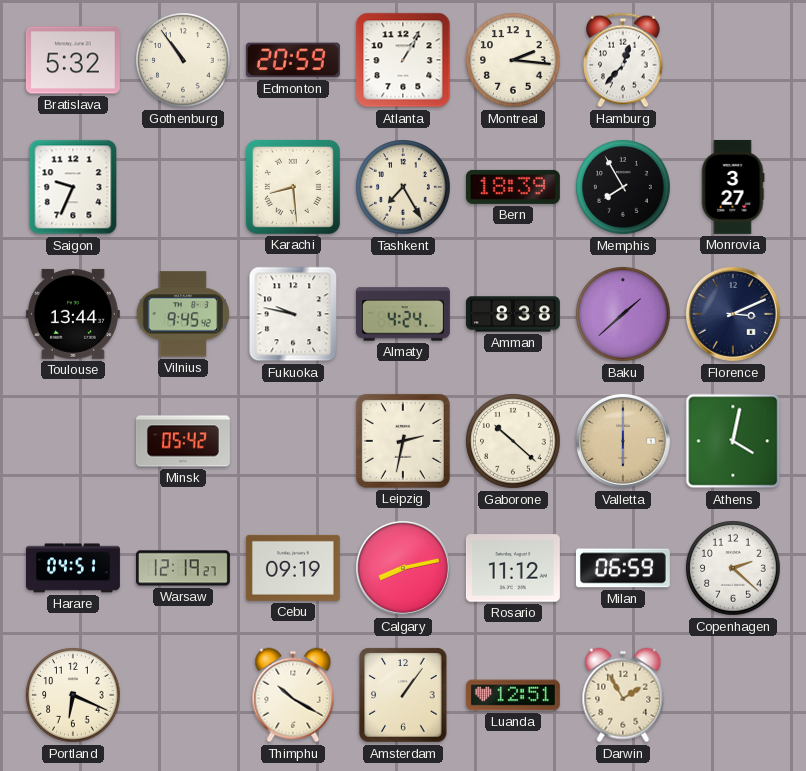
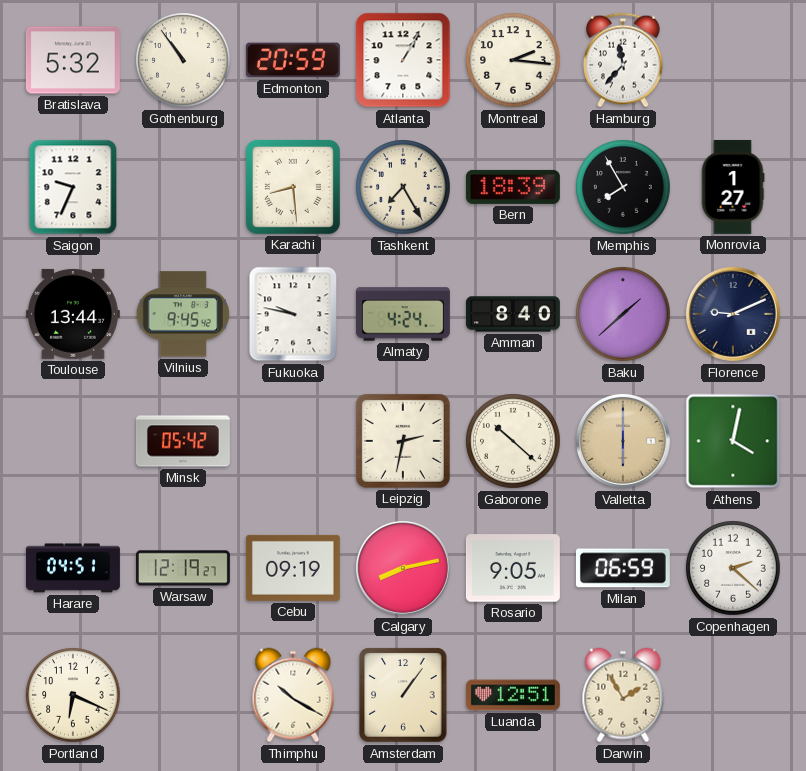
Hamburg: 12:37 -> 11:37 (623, 60)
Monrovia: 3:27 -> 1:27 (733, 187)
Amman: 8:38 -> 8:40 (513, 314)
Florence: 3:11 -> 9:11 (733, 314)
Rosario: 11:12 -> 9:05 (513, 568)
